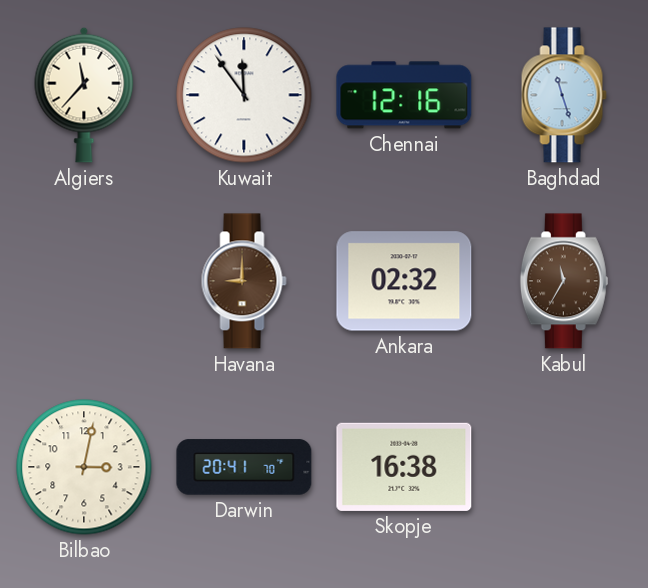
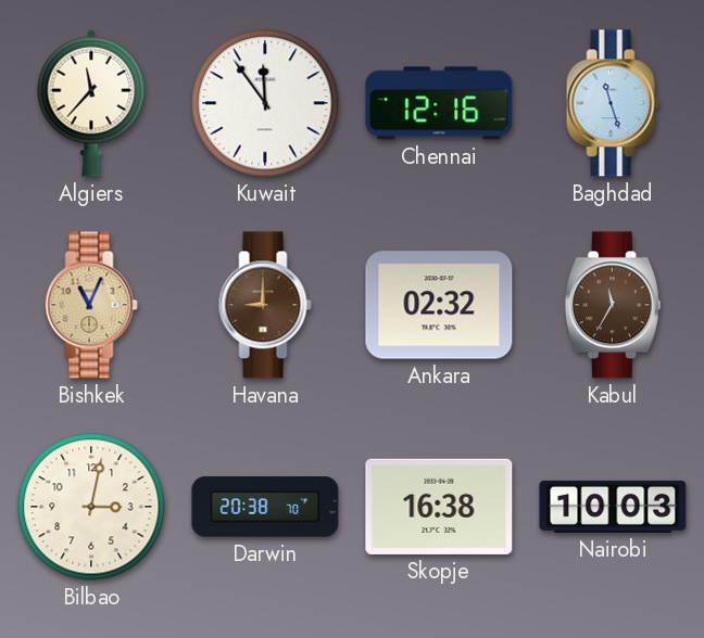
Bishkek: none -> 11:04 (91, 305)
Darwin: 20:41 -> 20:38 (265, 507)
Nairobi: none -> 10:03 (613, 507)
